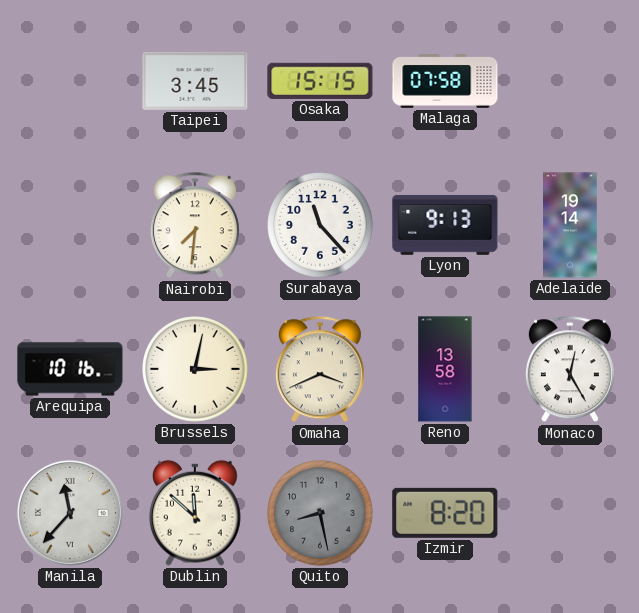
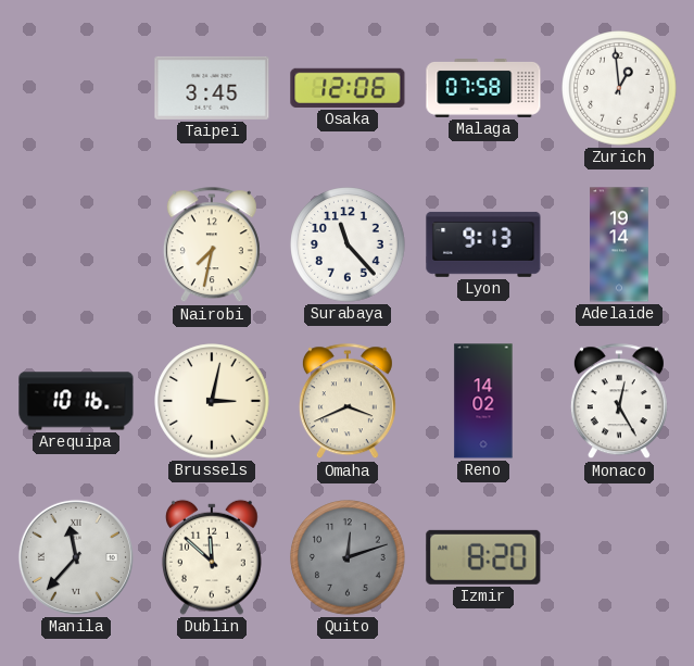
Osaka: 15:15 -> 12:06 (348, 88)
Zurich: none -> 12:59 (619, 88)
Nairobi: 7:31 -> 7:32 (212, 246)
Reno: 13:58 -> 14:02 (483, 401)
Quito: 8:28 -> 12:12 (348, 557)
